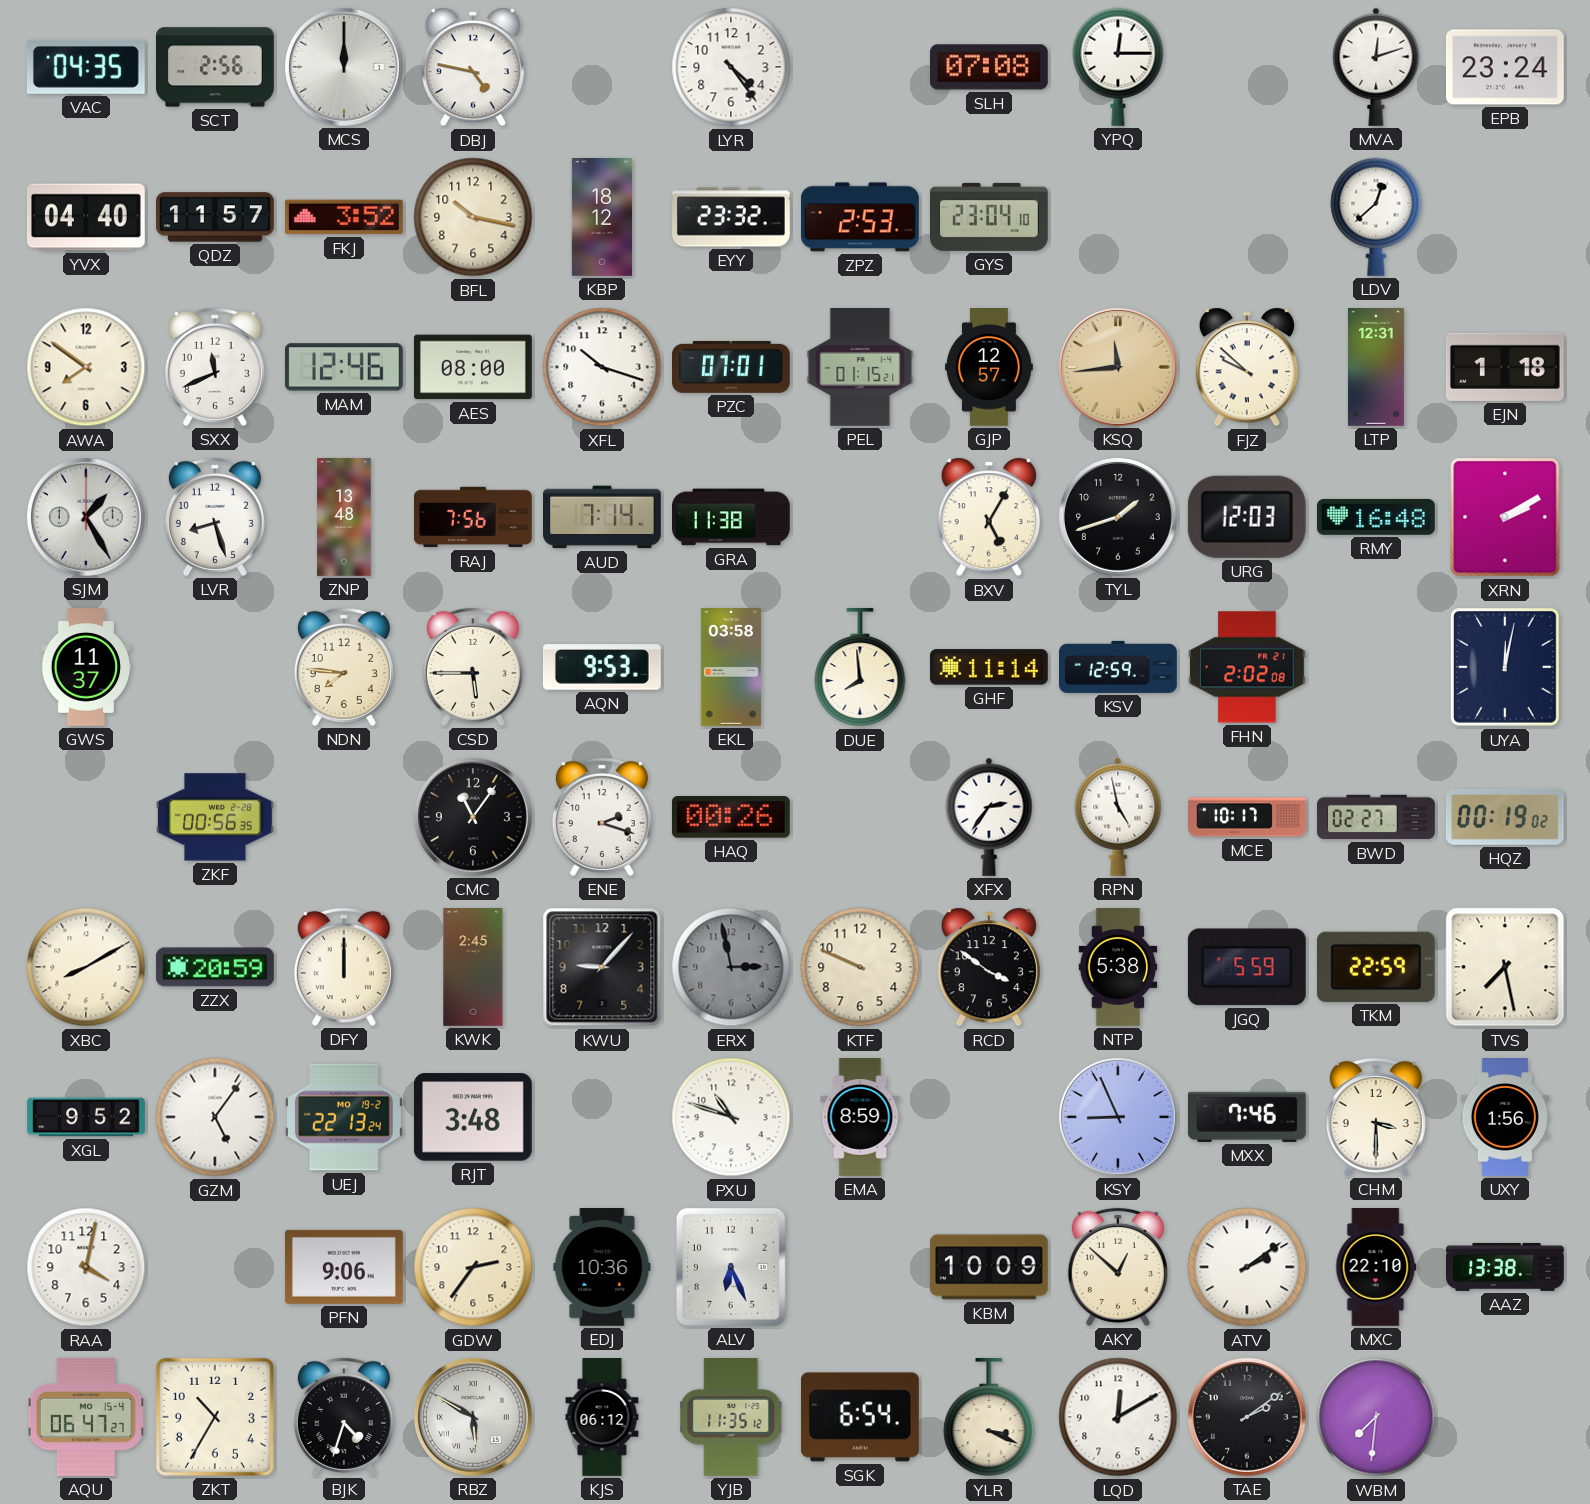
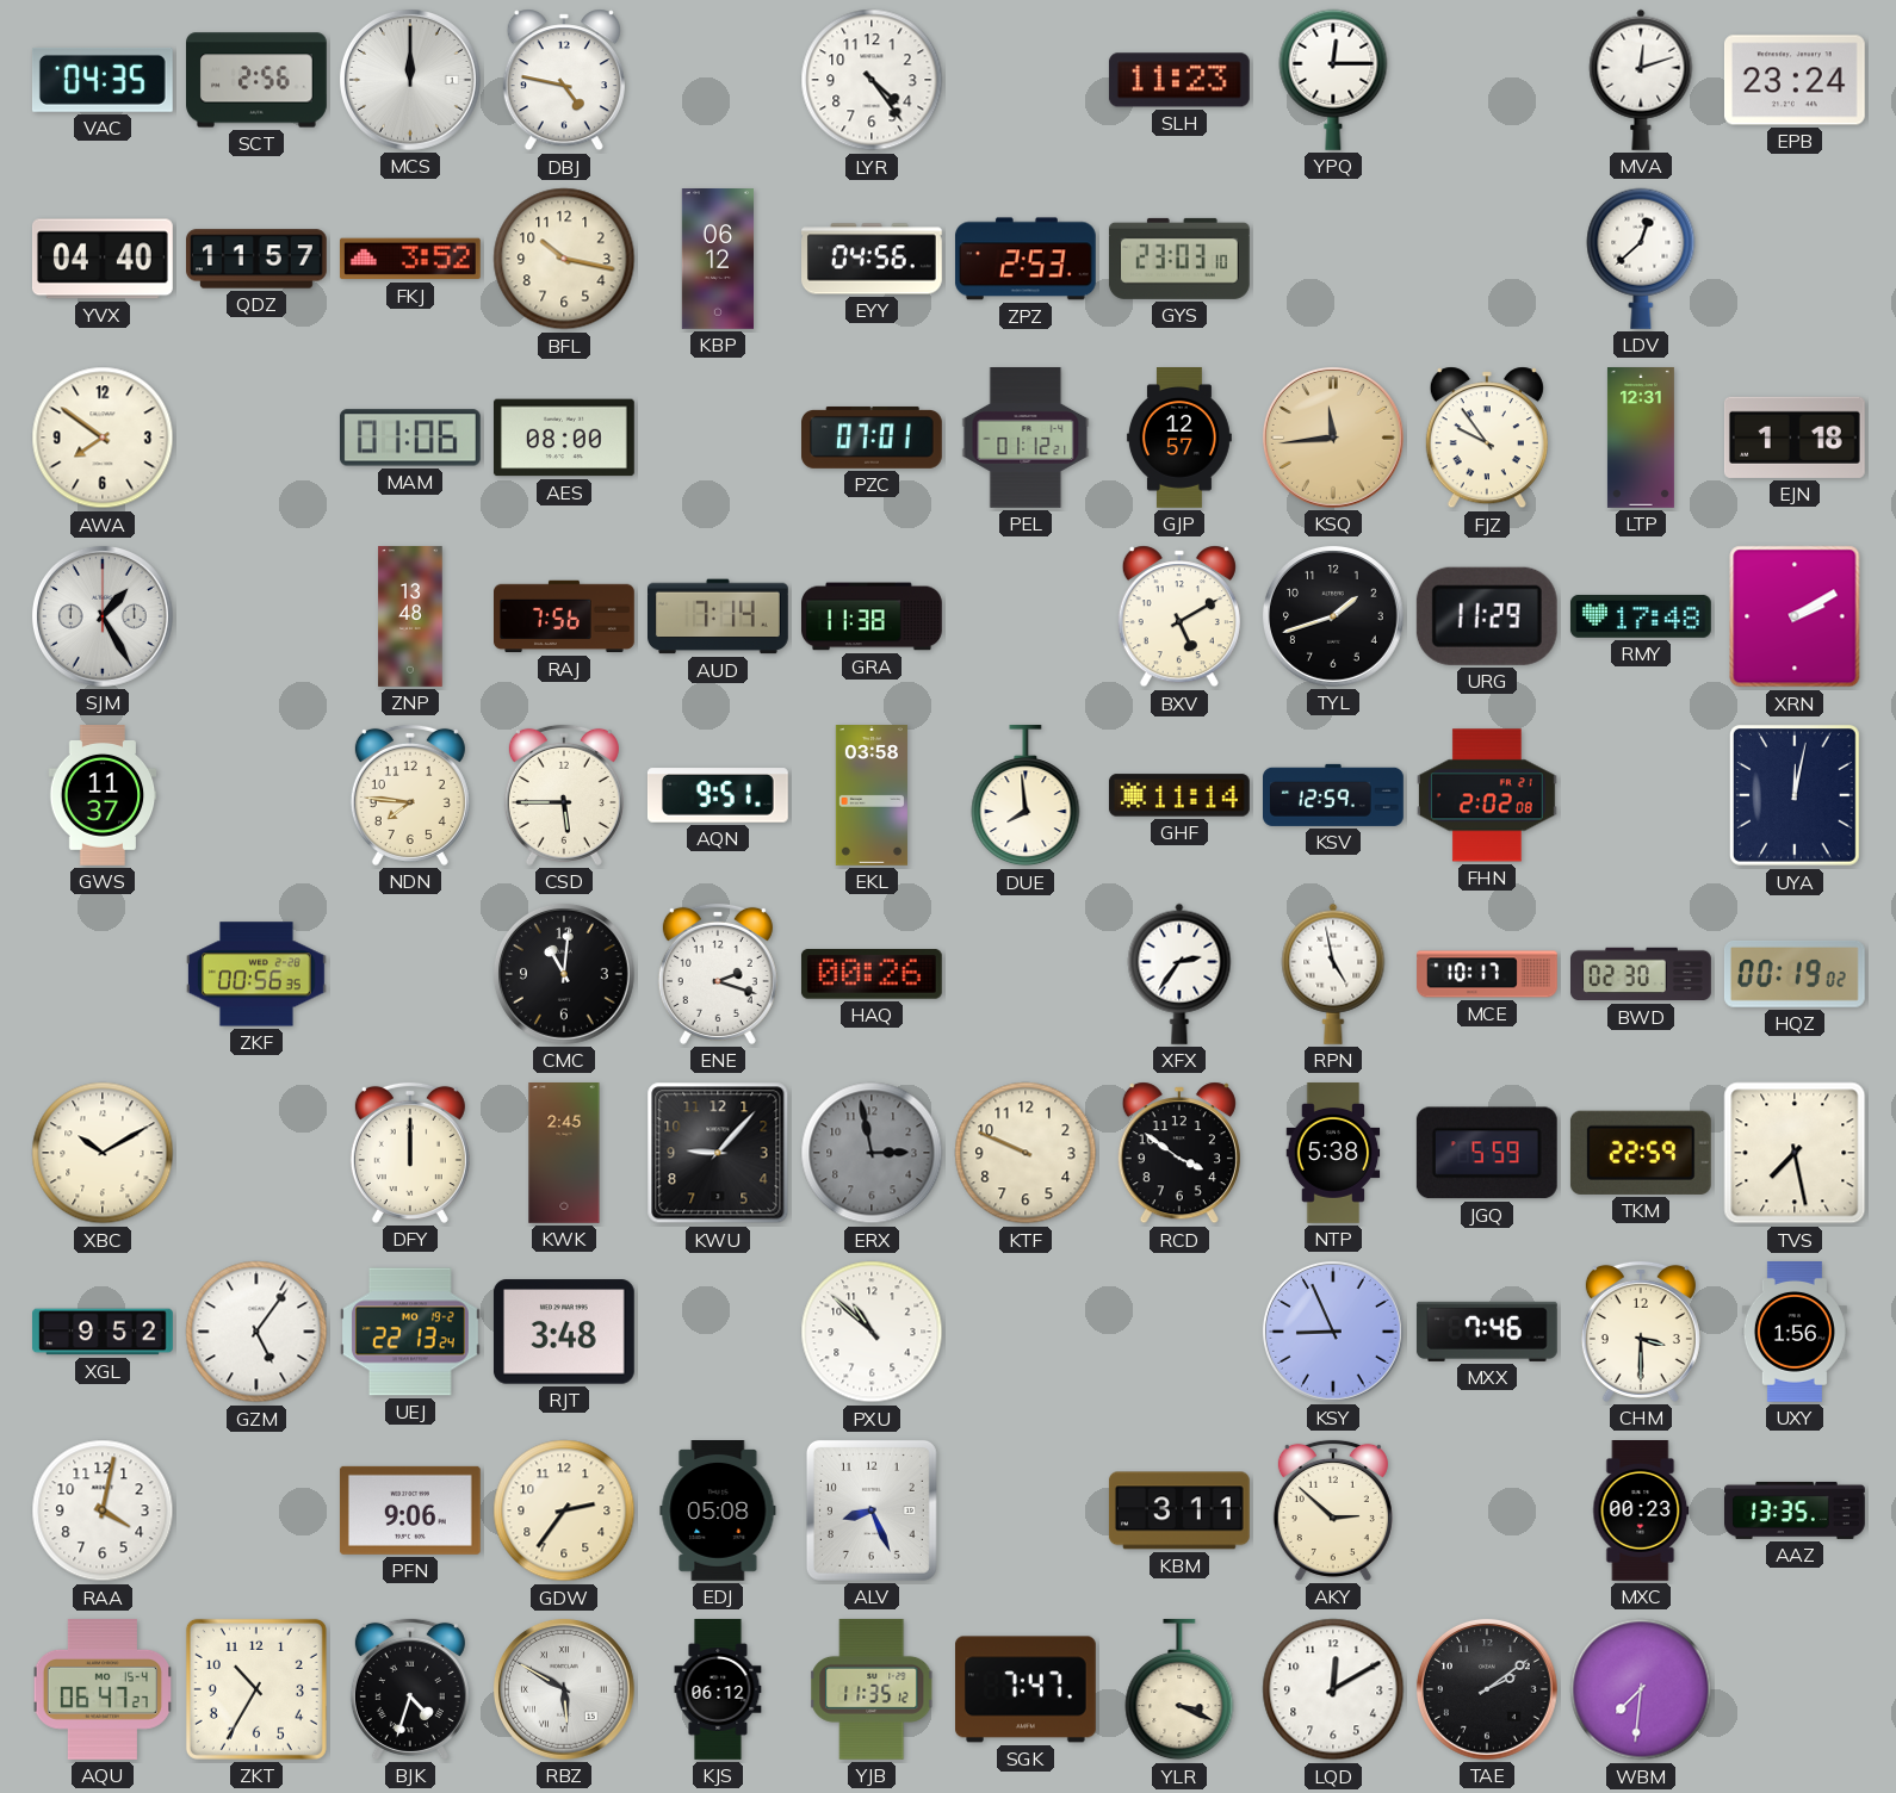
SLH: 07:08 -> 11:23 (1179, 80)
KBP: 18:12 -> 06:12 (717, 260)
EYY: 23:32 -> 04:56 (873, 259)
GYS: 23:04 -> 23:03 (1179, 259)
SXX: 11:41 -> none (215, 367)
MAM: 12:46 -> 01:06 (410, 438)
XFL: 10:18 -> none (602, 367)
PEL: 01:15 -> 01:12 (1026, 439)
FJZ: 9:52 -> 9:54 (1487, 438)
LVR: 8:27 -> none (215, 517)
BXV: 5:05 -> 5:10 (1179, 616)
URG: 12:03 -> 11:29 (1487, 616)
RMY: 16:48 -> 17:48 (1641, 616)
AQN: 9:53 -> 9:51 (718, 795)
CMC: 11:06 -> 11:01 (564, 974)
BWD: 02:27 -> 02:30 (1642, 974)
XBC: 8:10 -> 10:10 (103, 1153)
ZZX: 20:59 -> none (215, 967)
PXU: 10:48 -> 10:52 (872, 1332)
EMA: 8:59 -> none (860, 1118)
EDJ: 10:36 -> 05:08 (718, 1512)
ALV: 6:26 -> 8:26 (872, 1510)
KBM: 10:09 -> 3:11 (1179, 1510)
AKY: 12:52 -> 2:52 (1333, 1510)
ATV: 2:09 -> none (1247, 1267)
MXC: 22:10 -> 00:23 (1641, 1512)
AAZ: 13:38 -> 13:35 (1796, 1510)
SGK: 6:54 -> 7:47 (1027, 1689)
